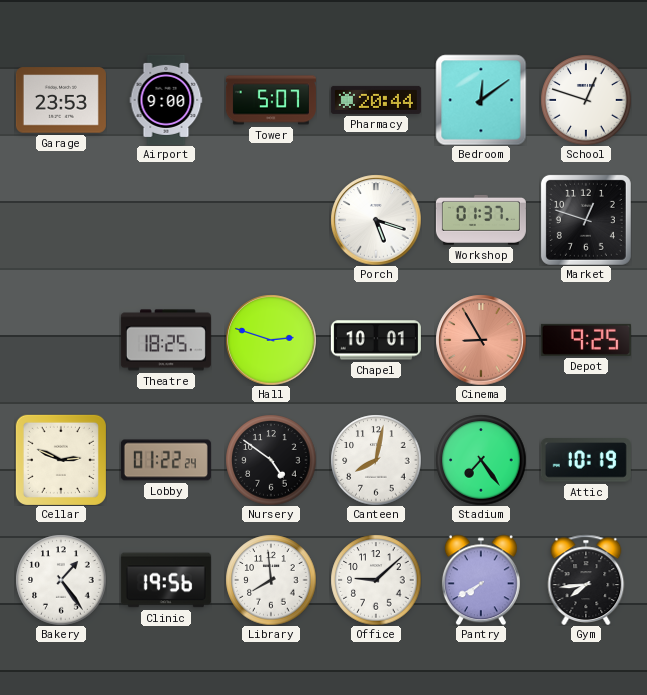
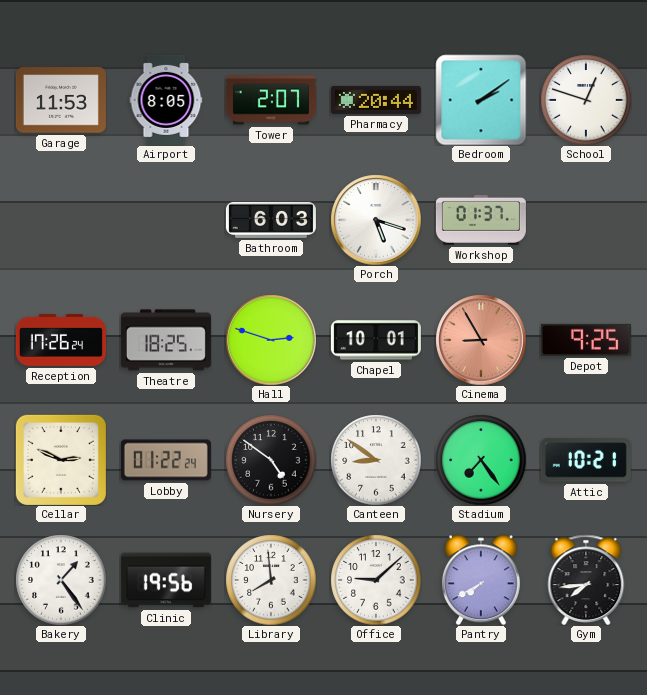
Garage: 23:53 -> 11:53 (61, 100)
Airport: 9:00 -> 8:05 (166, 100)
Tower: 5:07 -> 2:07 (271, 100)
Bedroom: 12:09 -> 2:09 (481, 100)
Bathroom: none -> 6:03 (271, 220)
Market: 12:48 -> none (586, 220)
Reception: none -> 17:26 (61, 340)
Canteen: 8:02 -> 8:51 (376, 460)
Attic: 10:19 -> 10:21 (586, 460)
